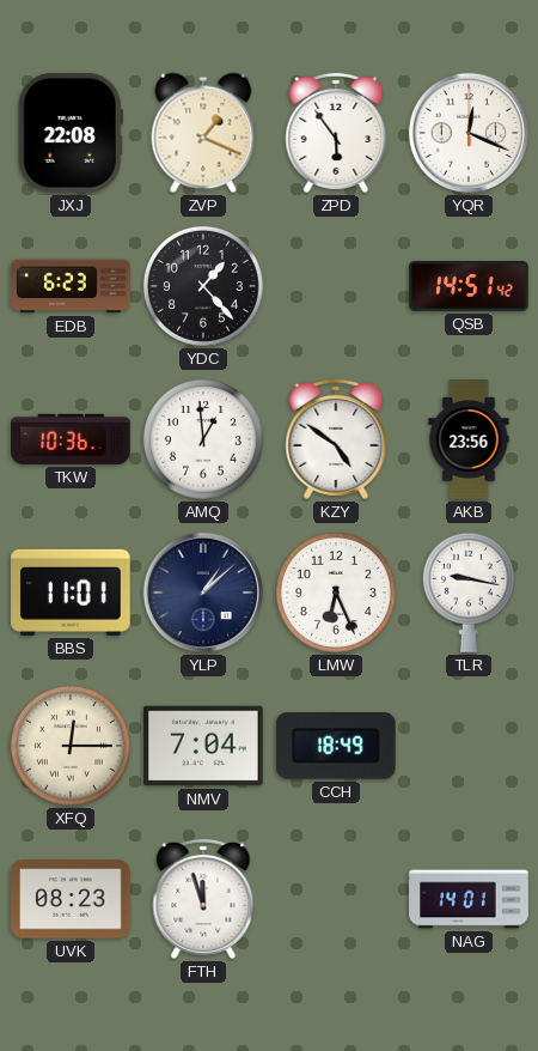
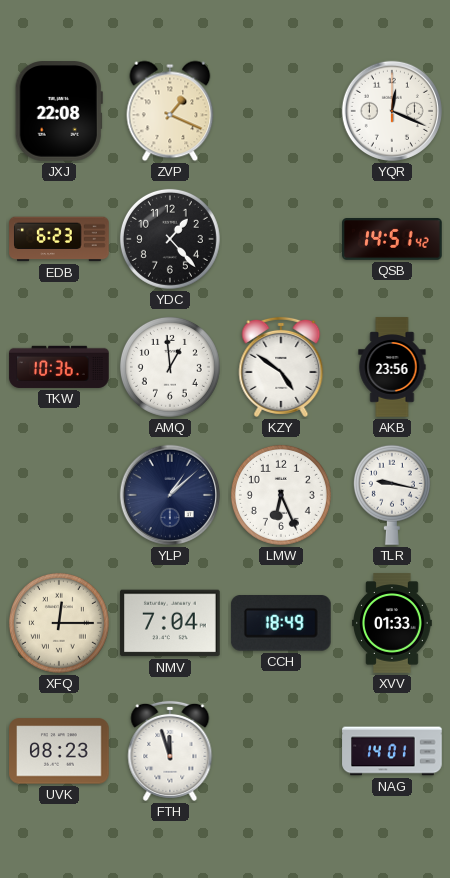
ZPD: 5:54 -> none (336, 133)
BBS: 11:01 -> none (72, 593)
XVV: none -> 01:33 (393, 623)
